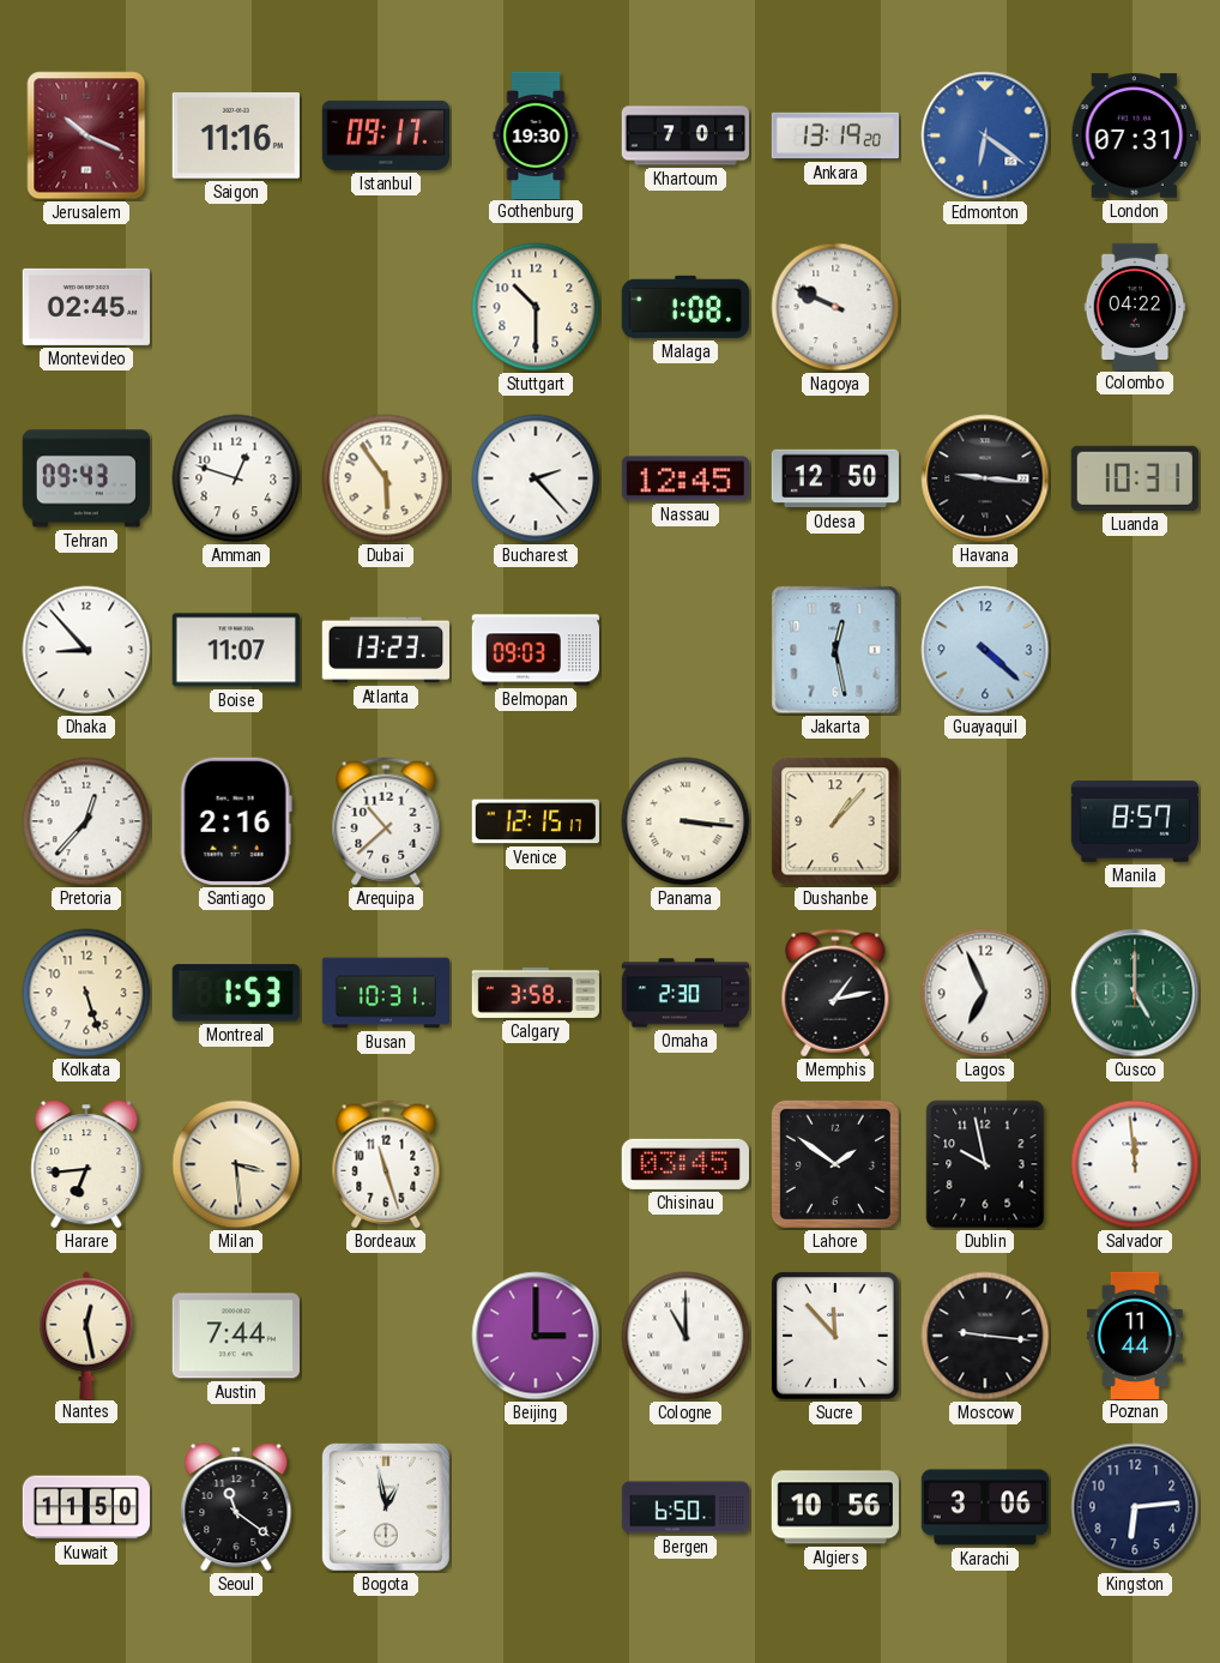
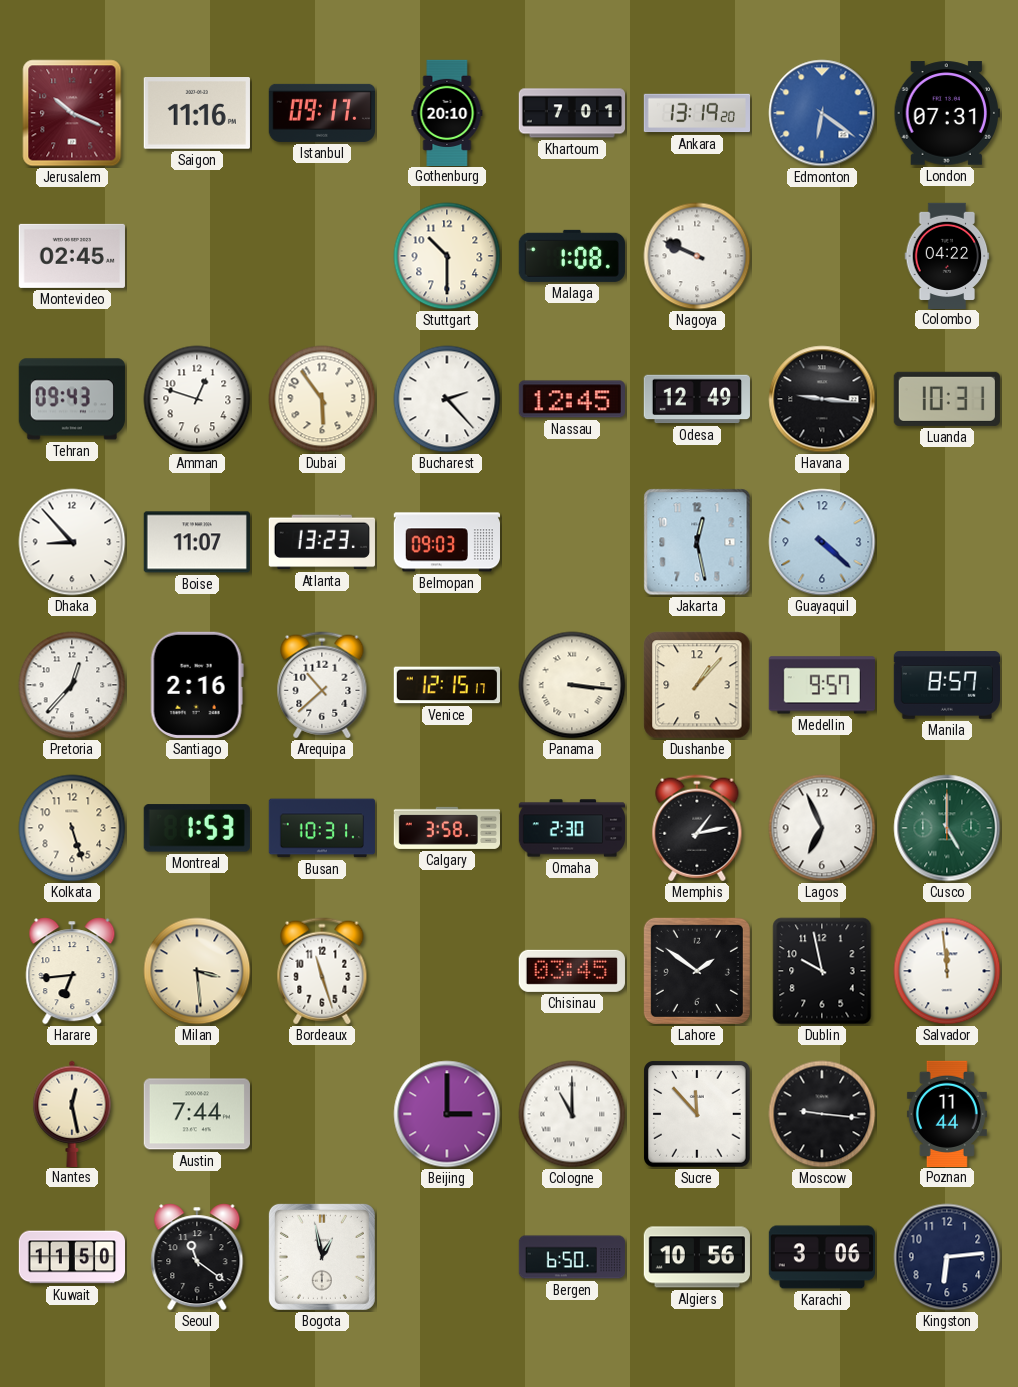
Gothenburg: 19:30 -> 20:10 (447, 112)
Odesa: 12:50 -> 12:49 (696, 399)
Medellin: none -> 9:57 (822, 685)
